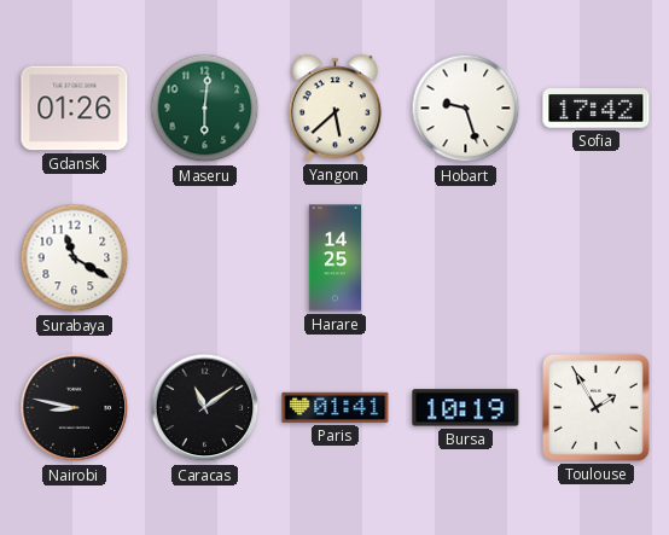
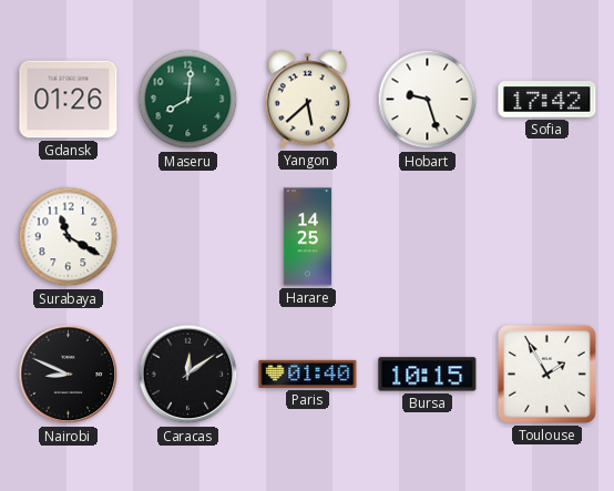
Maseru: 6:01 -> 8:01 (188, 100)
Nairobi: 8:47 -> 8:49 (69, 375)
Caracas: 11:09 -> 12:09 (188, 375)
Paris: 01:41 -> 01:40 (308, 374)
Bursa: 10:19 -> 10:15 (428, 375)
